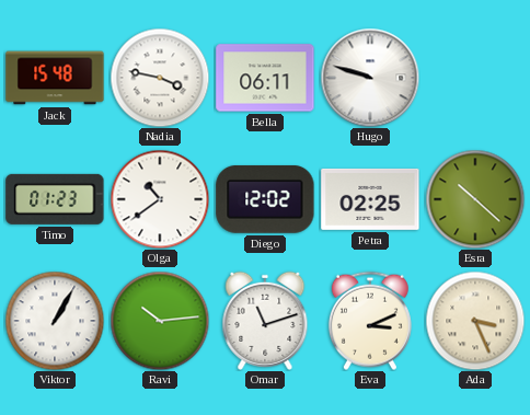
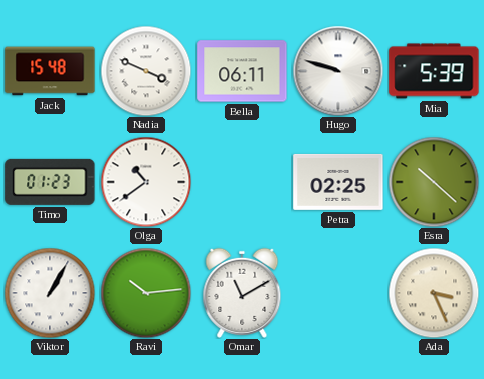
Nadia: 3:47 -> 3:49 (146, 71)
Mia: none -> 5:39 (434, 71)
Diego: 12:02 -> none (265, 199)
Omar: 11:12 -> 11:10 (242, 293)
Eva: 3:11 -> none (370, 321)
